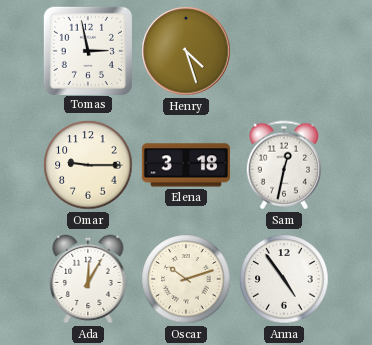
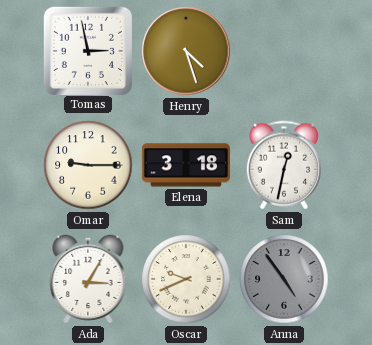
Ada: 12:05 -> 3:05 (88, 279)
Oscar: 10:12 -> 9:41 (186, 279)
Anna dial: white -> grey (284, 279)
